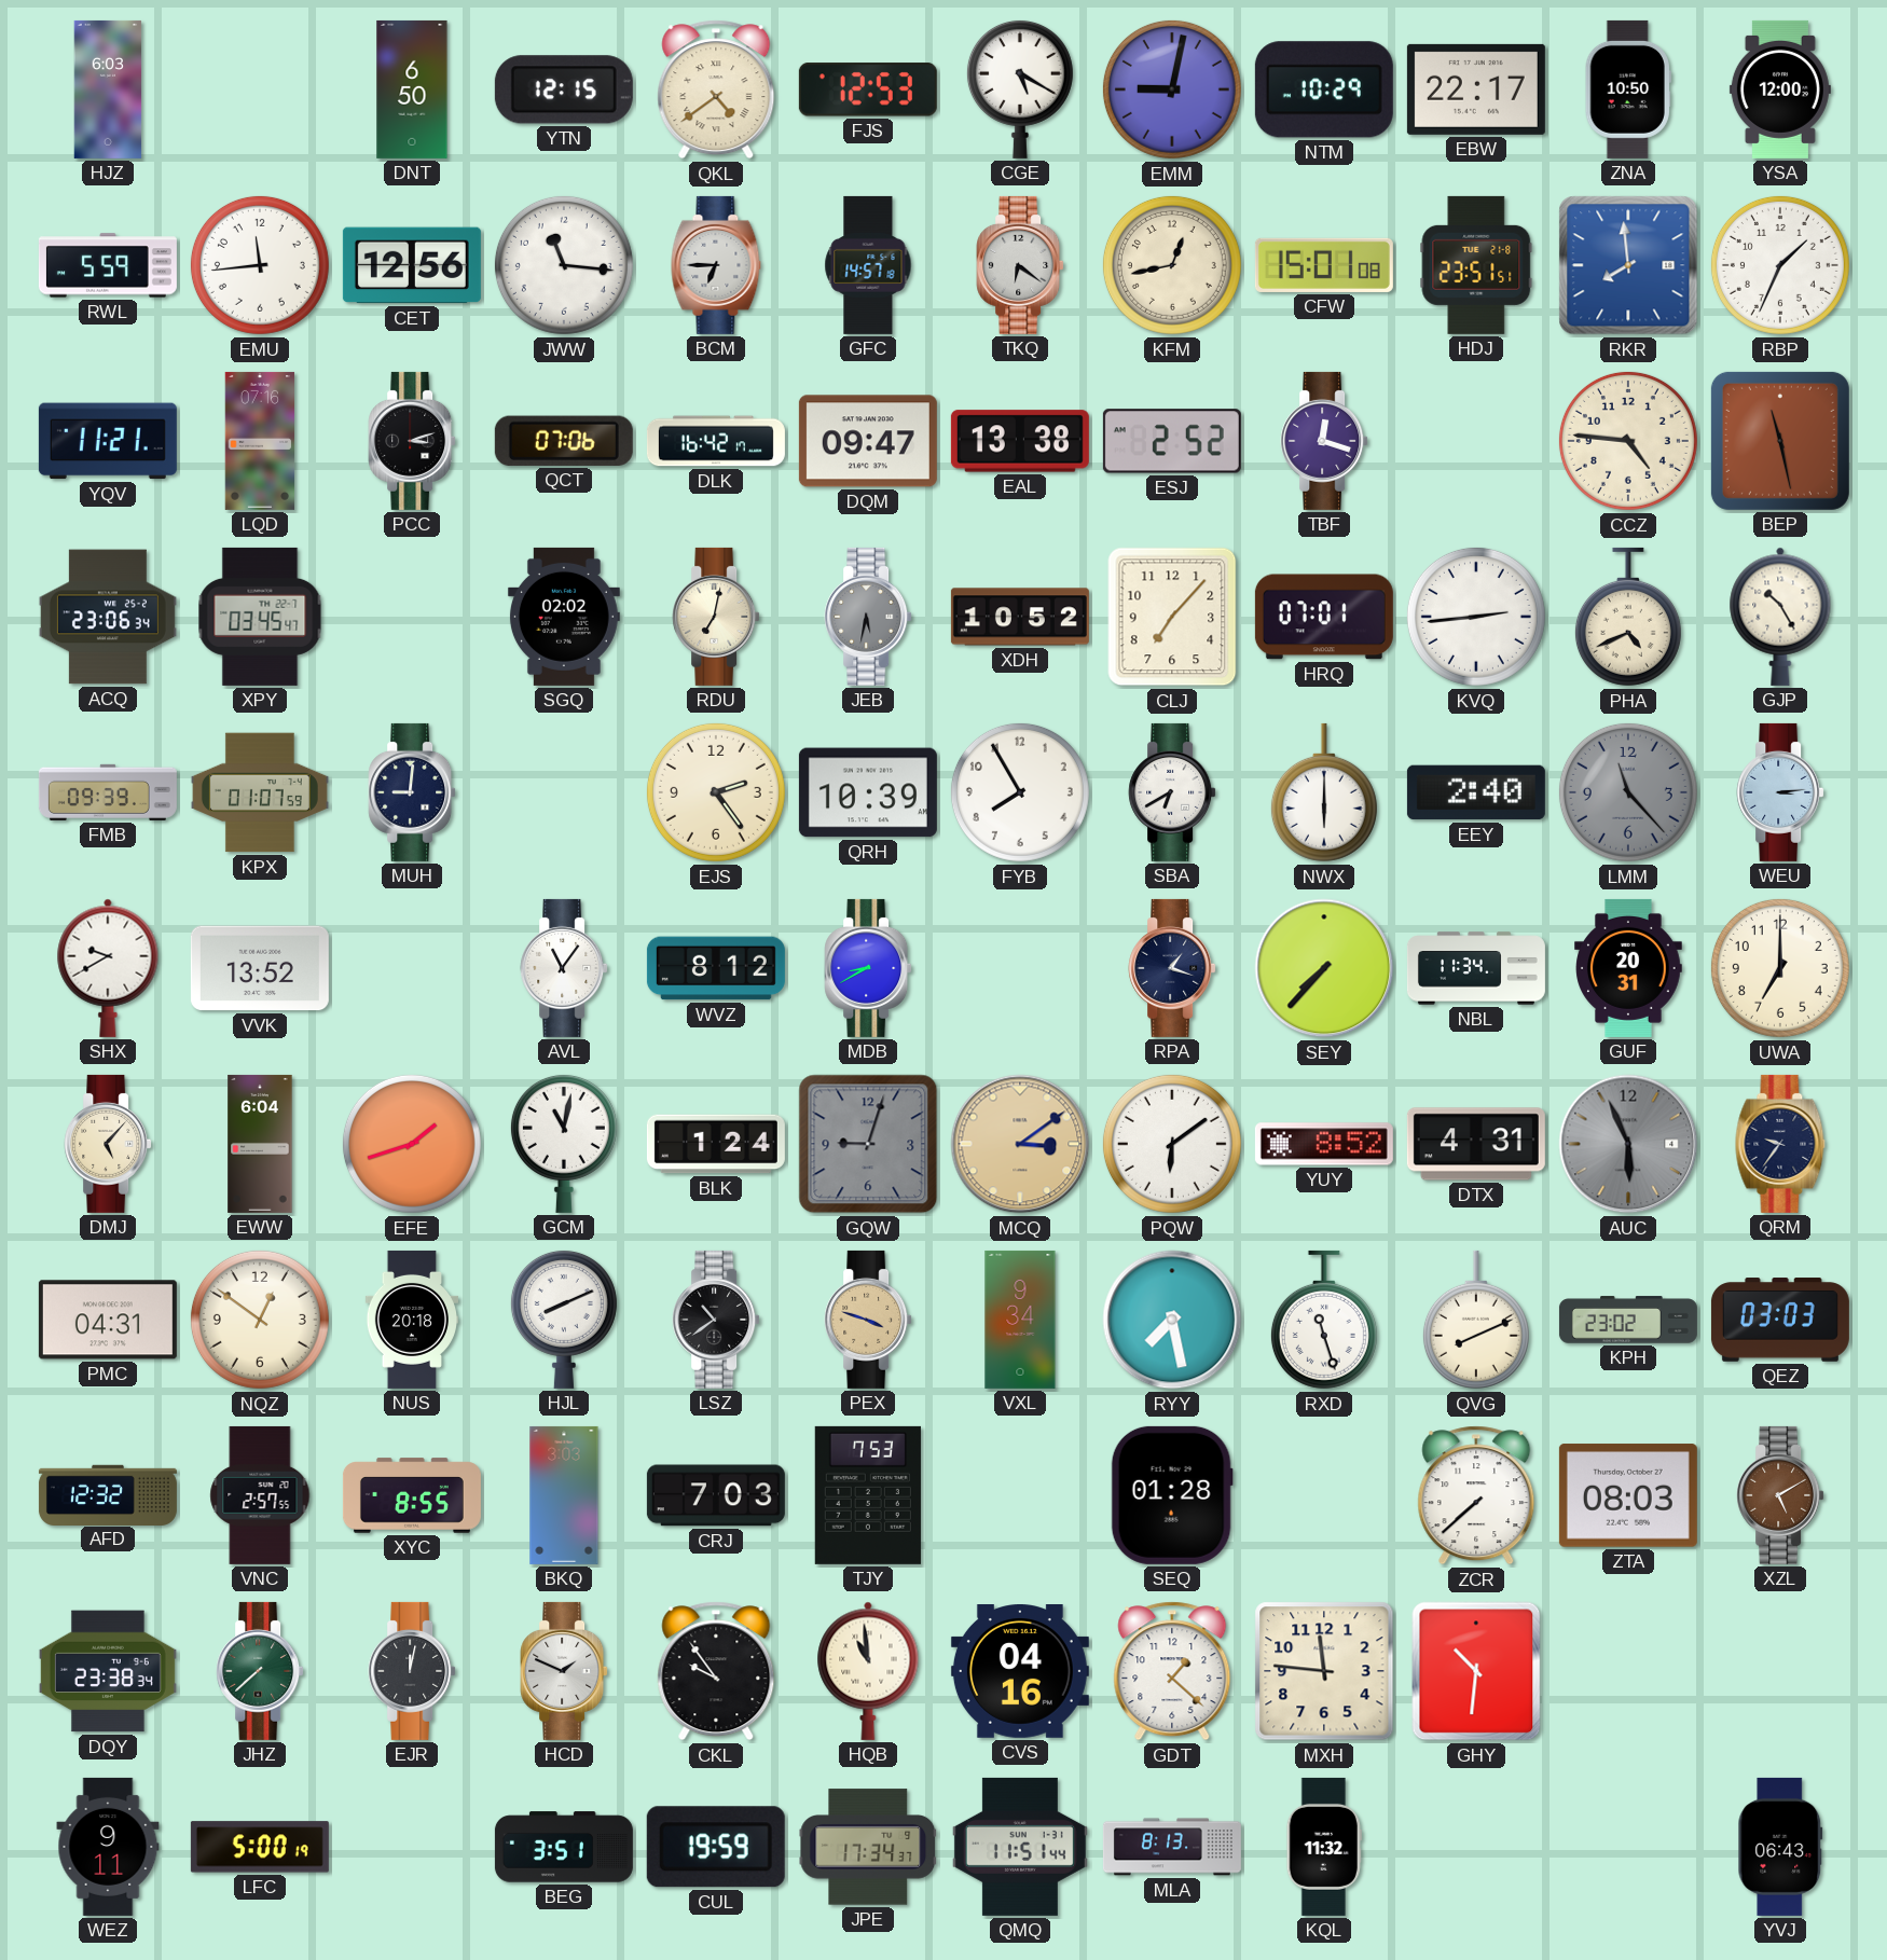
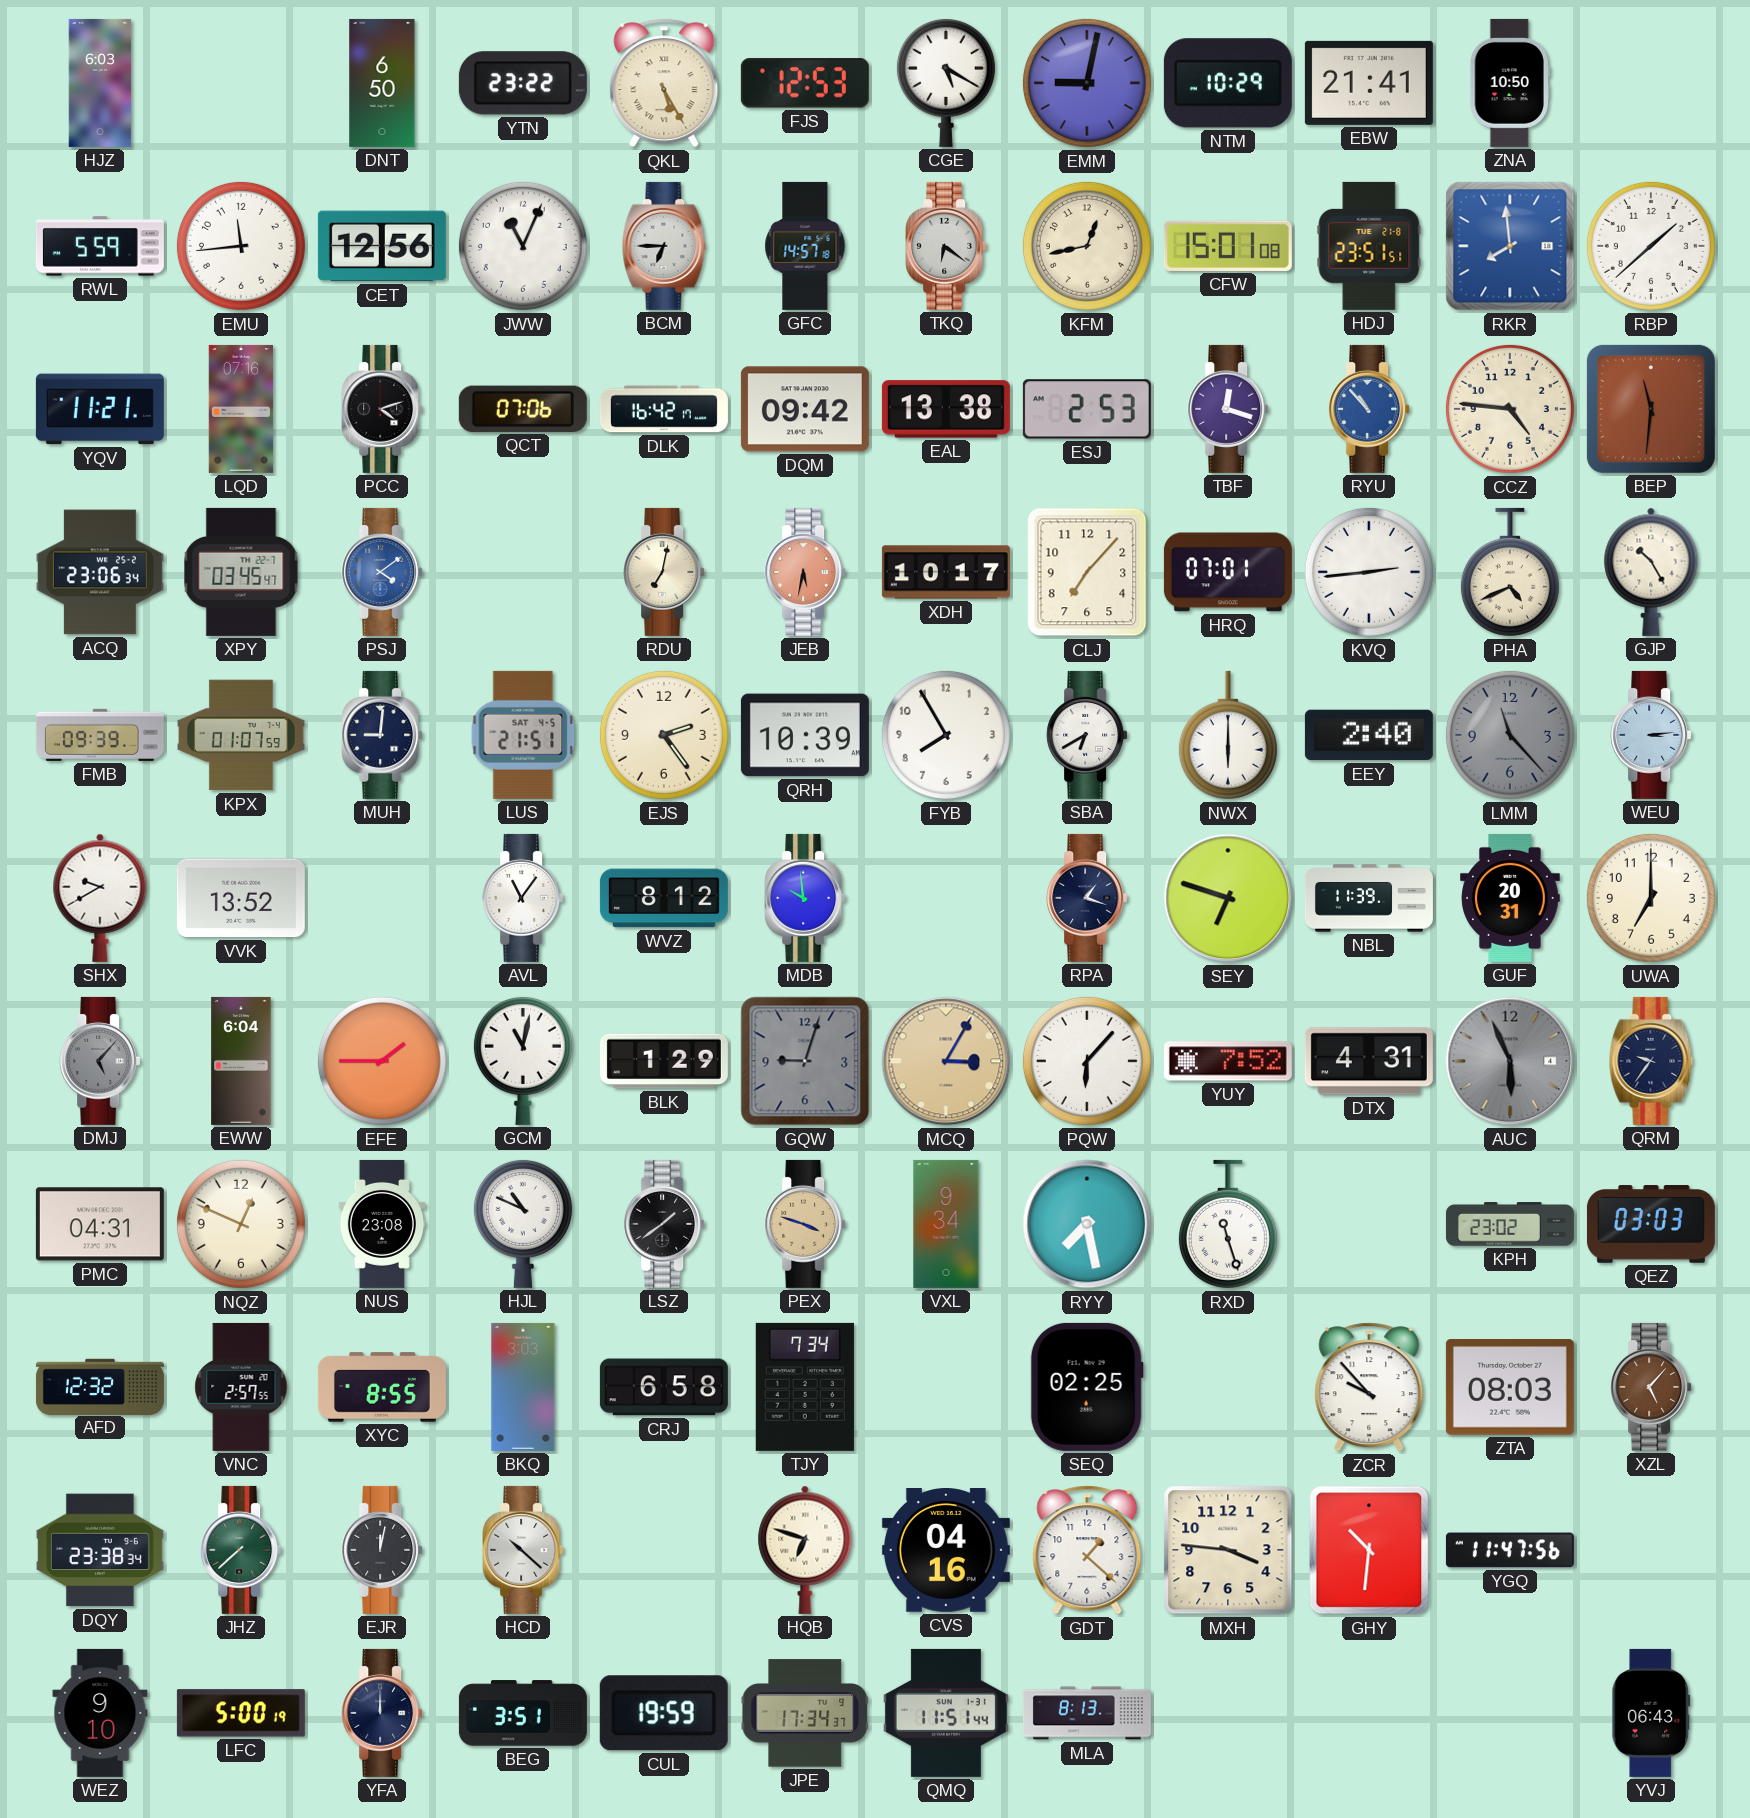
YTN: 12:15 -> 23:22 (523, 83)
QKL: 4:39 -> 5:25 (664, 83)
EBW: 22:17 -> 21:41 (1369, 83)
YSA: 12:00 -> none (1780, 89)
JWW: 11:16 -> 11:04 (523, 246)
RBP: 1:34 -> 1:38 (1651, 246)
PCC: 3:12 -> 4:12 (382, 409)
DQM: 09:47 -> 09:42 (805, 409)
ESJ: 2:52 -> 2:53 (1087, 409)
RYU: none -> 10:53 (1369, 409)
BEP: 11:28 -> 11:31 (1651, 409)
PSJ: none -> 4:09 (382, 572)
SGQ: 02:02 -> none (564, 617)
JEB dial: grey -> salmon (805, 572)
XDH: 10:52 -> 10:17 (946, 572)
LUS: none -> 21:51 (523, 735)
MDB: 8:40 -> 9:59 (805, 898)
SEY: 7:37 -> 6:48 (1228, 898)
NBL: 11:34 -> 11:39 (1369, 898)
DMJ dial: cream -> grey (100, 1061)
EFE: 1:42 -> 1:45 (382, 1061)
BLK: 1:24 -> 1:29 (664, 1061)
MCQ: 3:09 -> 3:05 (946, 1061)
PQW: 6:09 -> 6:07 (1087, 1061)
YUY: 8:52 -> 7:52 (1228, 1061)
NQZ: 12:51 -> 12:49 (241, 1224)
NUS: 20:18 -> 23:08 (381, 1224)
HJL: 8:11 -> 10:49 (523, 1223)
LSZ: 10:39 -> 1:39 (664, 1224)
QVG: 8:11 -> none (1476, 1320)
CRJ: 7:03 -> 6:58 (664, 1387)
TJY: 7:53 -> 7:34 (805, 1387)
SEQ: 01:28 -> 02:25 (1087, 1387)
ZCR: 7:38 -> 9:53 (1369, 1387)
XZL: 5:10 -> 5:07 (1651, 1387)
HCD: 1:49 -> 10:22 (523, 1550)
CKL: 9:54 -> none (716, 1671)
HQB: 10:59 -> 6:48 (805, 1550)
MXH: 11:46 -> 3:46 (1228, 1550)
YGQ: none -> 11:47 (1510, 1550)
WEZ: 9:11 -> 9:10 (100, 1713)
YFA: none -> 12:00 (382, 1713)
KQL: 11:32 -> none (1324, 1847)
